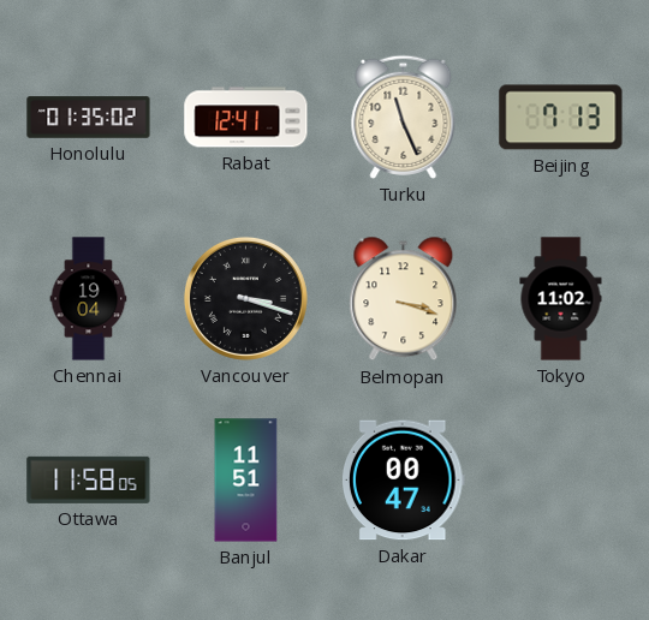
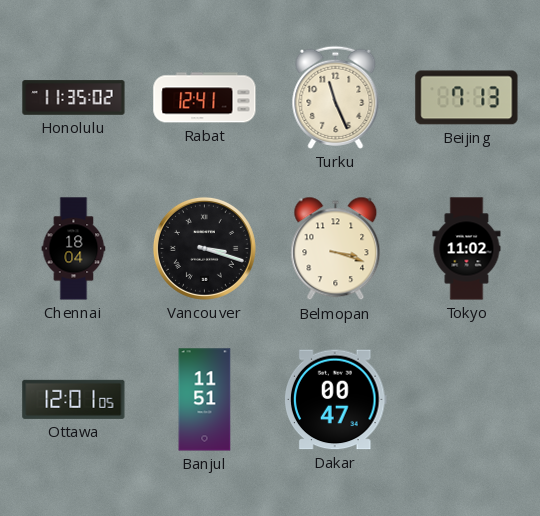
Honolulu: 01:35 -> 11:35 (74, 98)
Chennai: 19:04 -> 18:04 (74, 249)
Ottawa: 11:58 -> 12:01 (74, 399)
